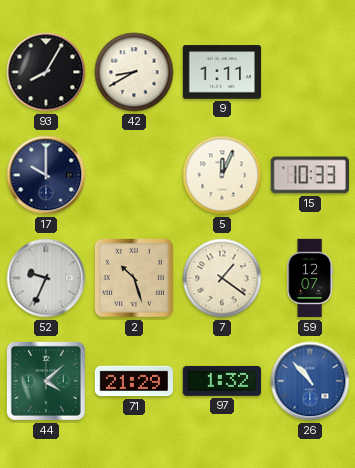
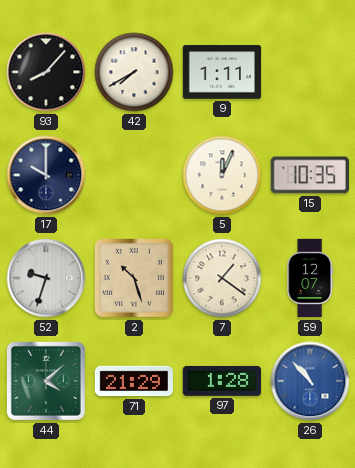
93: 8:05 -> 8:07 (46, 72)
42: 8:40 -> 7:40 (134, 72)
15: 10:33 -> 10:35 (310, 175)
52: 9:34 -> 9:33 (46, 278)
97: 1:32 -> 1:28 (221, 381)
